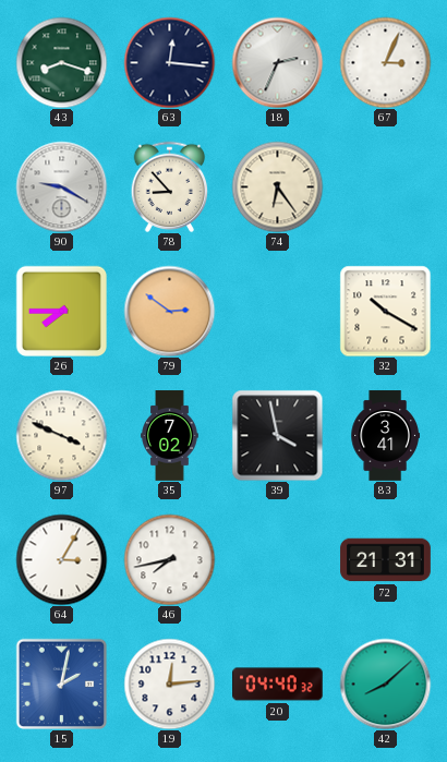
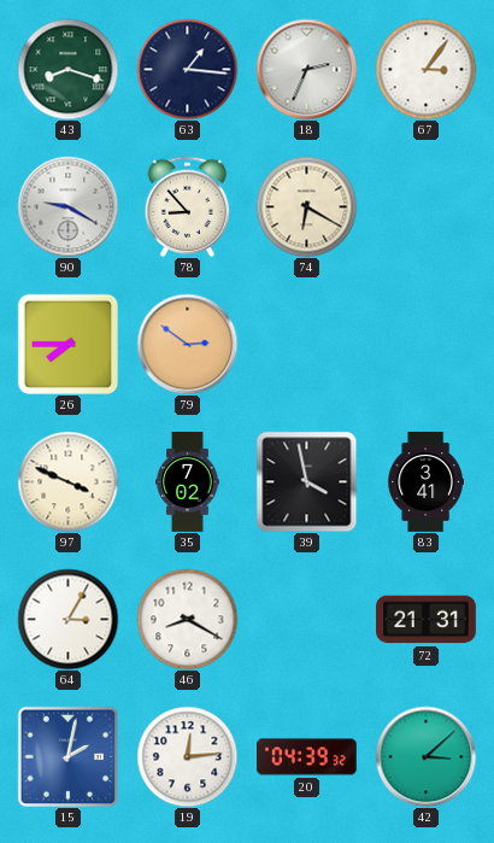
63: 12:16 -> 1:16 (187, 69)
67: 3:04 -> 3:06 (425, 69)
74: 6:24 -> 6:20 (306, 206)
32: 10:20 -> none (385, 311)
46: 7:43 -> 8:20 (187, 619)
20: 04:40 -> 04:39 (307, 757)
42: 8:08 -> 3:08 (425, 756)
